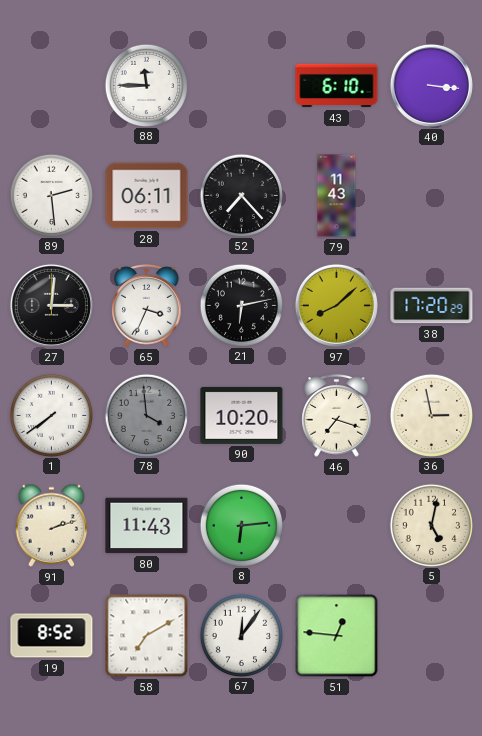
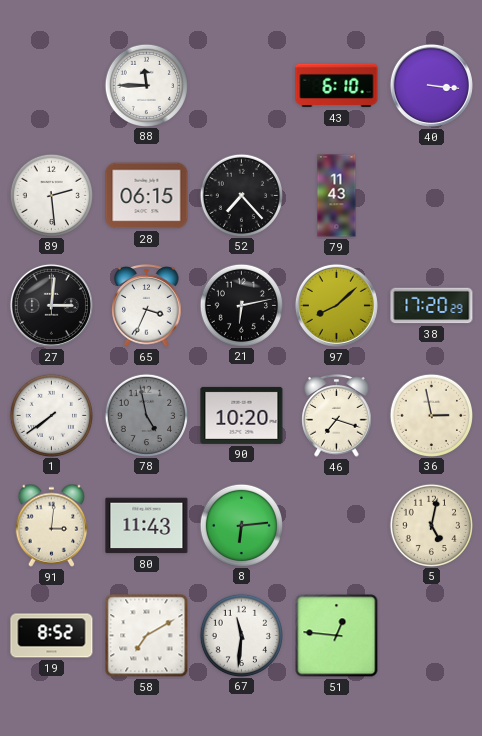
28: 06:11 -> 06:15 (147, 196)
78: 3:59 -> 4:58 (146, 415)
91: 2:12 -> 3:01 (52, 525)
67: 12:06 -> 11:31 (241, 635)
